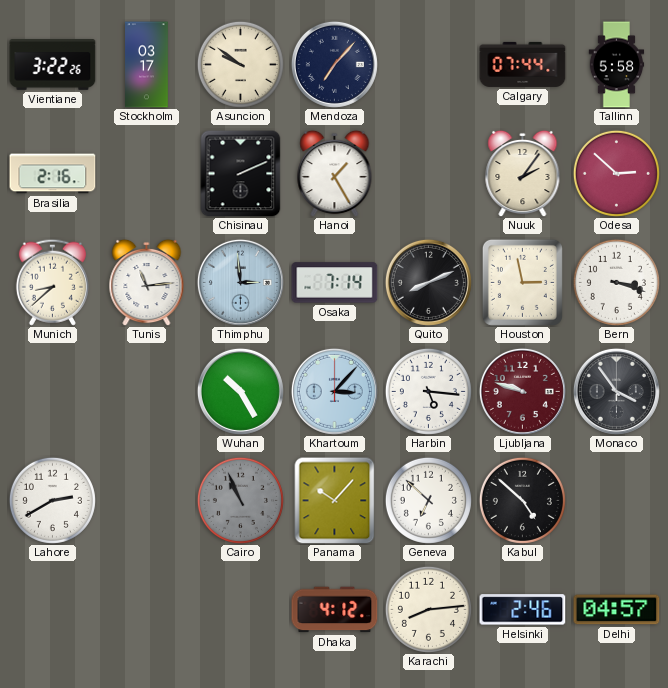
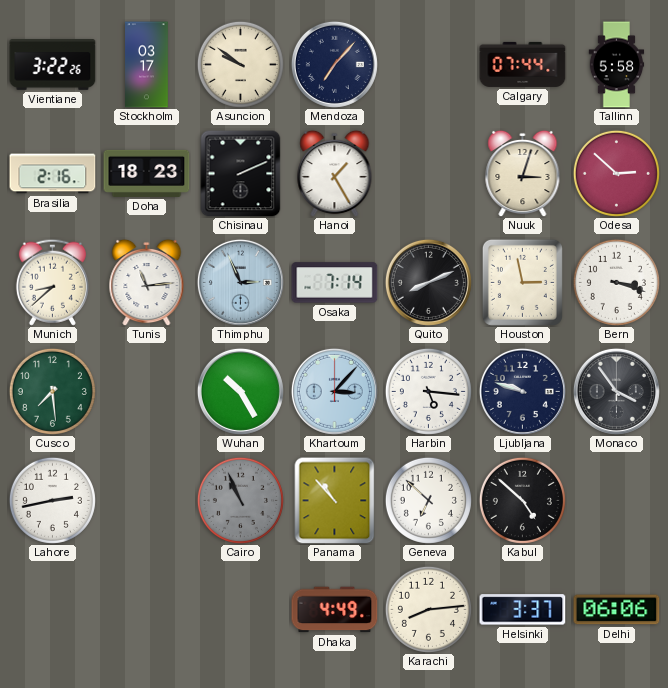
Doha: none -> 18:23 (147, 173)
Nuuk: 2:06 -> 3:03 (523, 173)
Thimphu: 2:59 -> 2:56 (240, 282)
Cusco: none -> 7:29 (52, 391)
Ljubljana dial: burgundy -> navy (522, 391)
Lahore: 2:40 -> 2:43 (52, 500)
Panama: 10:07 -> 10:53 (335, 500)
Dhaka: 4:12 -> 4:49 (335, 610)
Helsinki: 2:46 -> 3:37 (523, 610)
Delhi: 04:57 -> 06:06 (617, 610)
